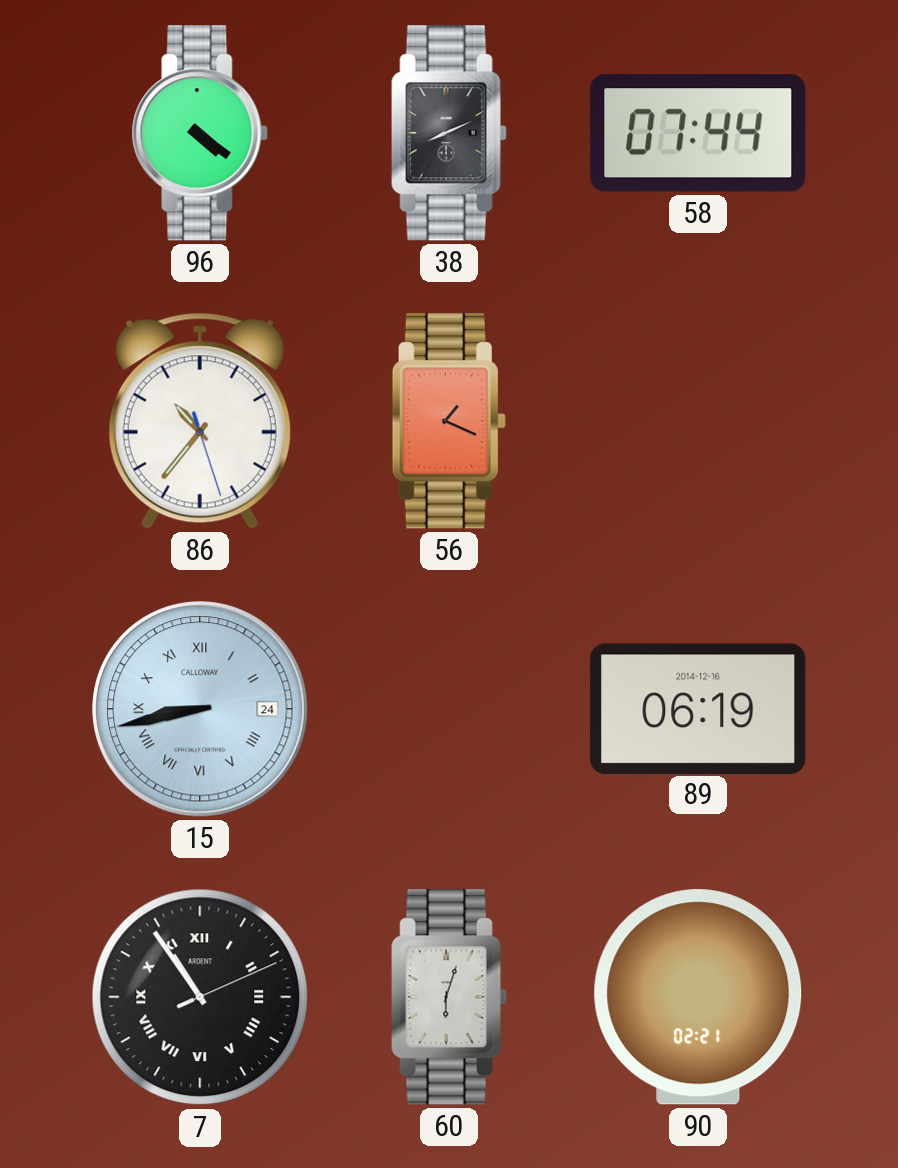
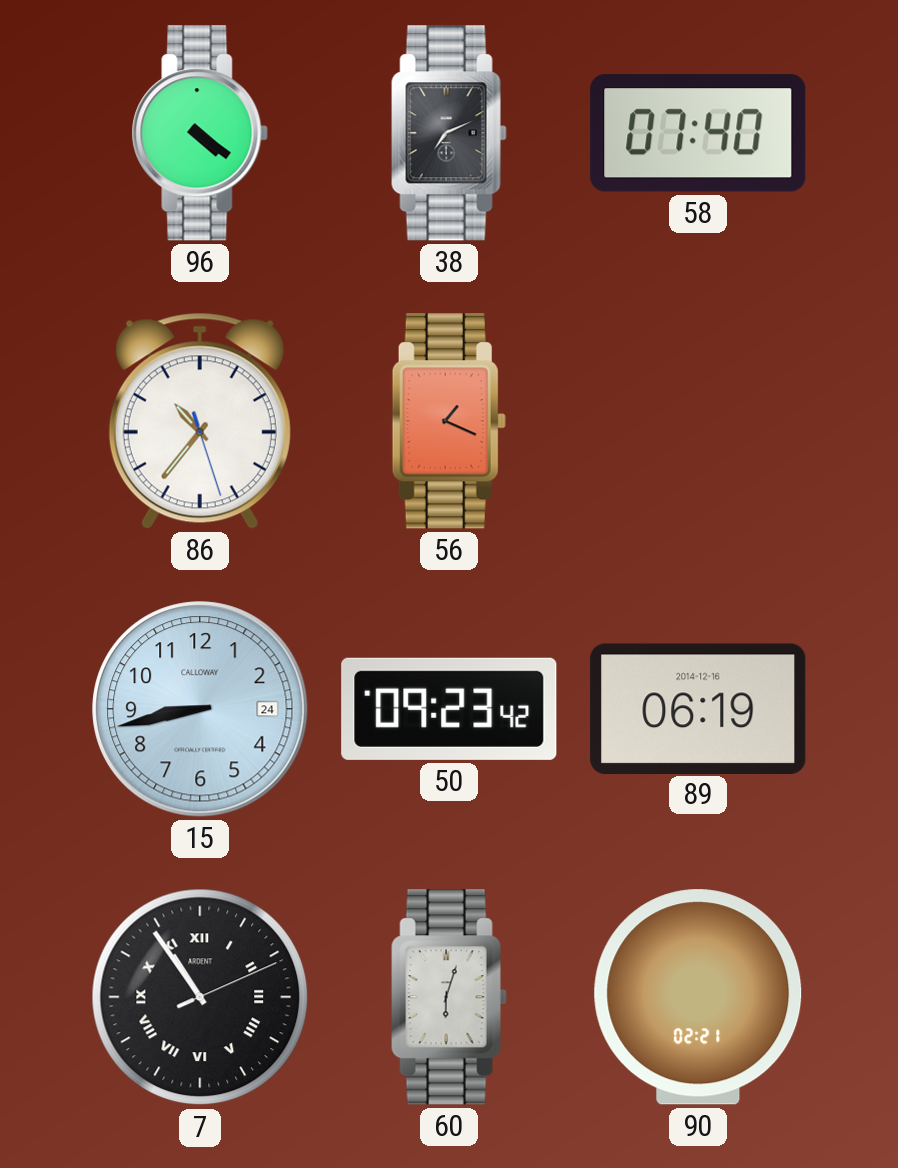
38: 8:11 -> 7:11 (449, 133)
58: 07:44 -> 07:40 (698, 133)
15 numerals: Roman -> Arabic (200, 709)
50: none -> 09:23 (449, 709)
